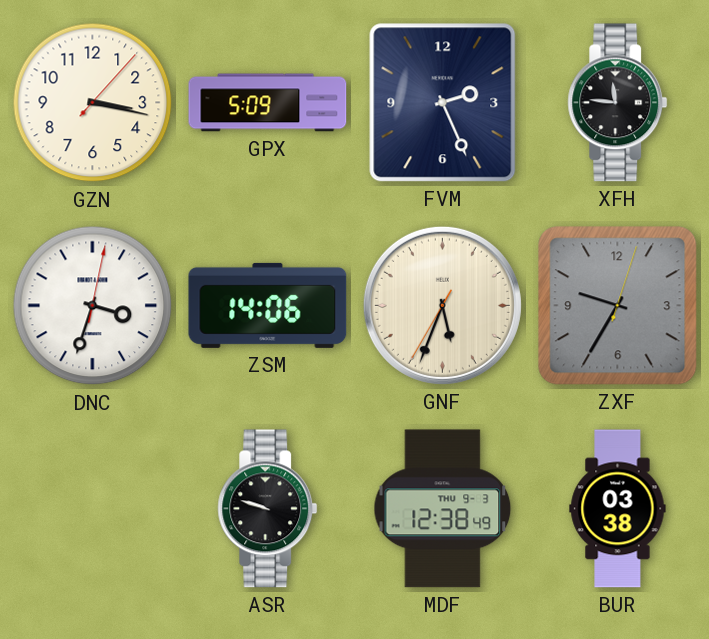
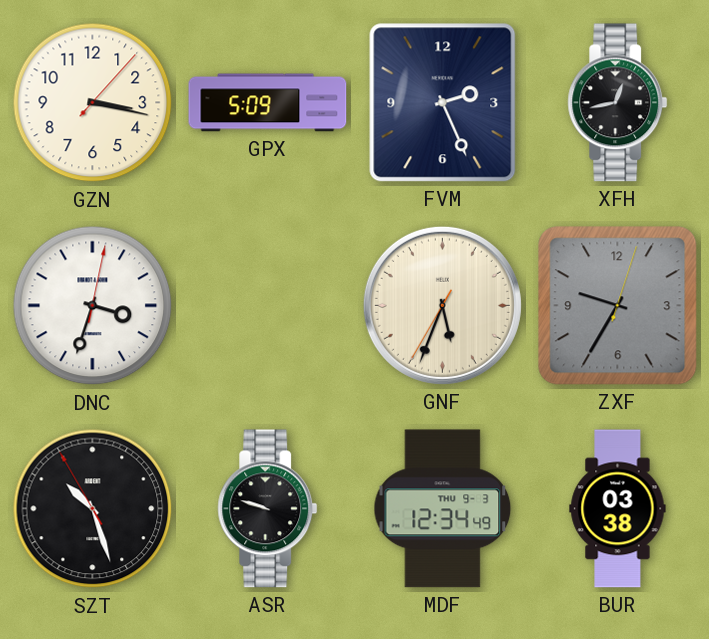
XFH: 11:46 -> 12:43 (618, 103)
ZSM: 14:06 -> none (268, 305)
SZT: none -> 10:26 (93, 509)
MDF: 12:38 -> 12:34 (443, 509)
